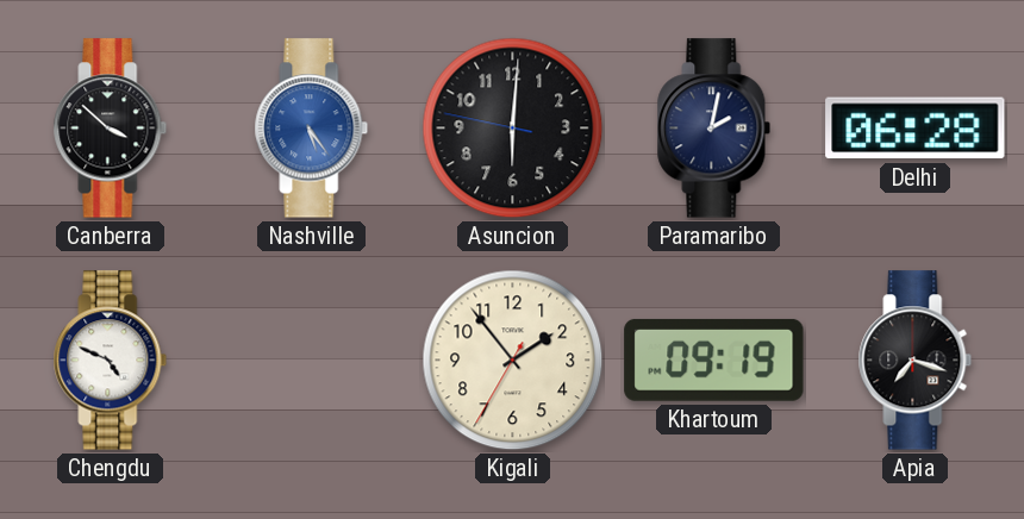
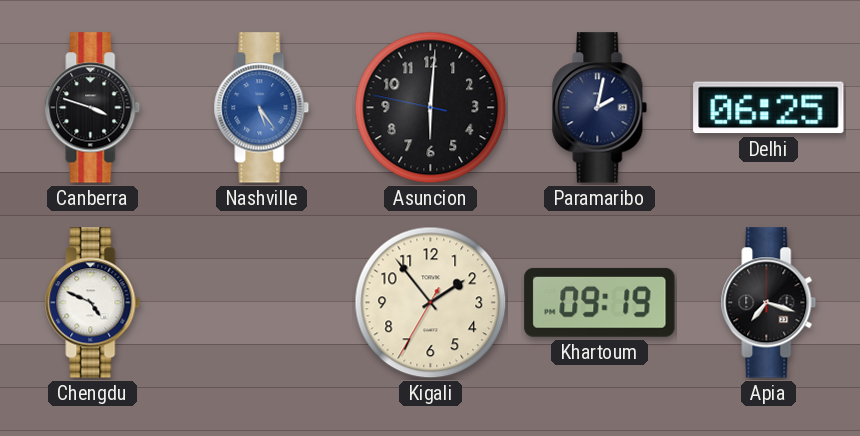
Canberra: 3:52 -> 3:48 (93, 108)
Delhi: 06:28 -> 06:25 (769, 108)
